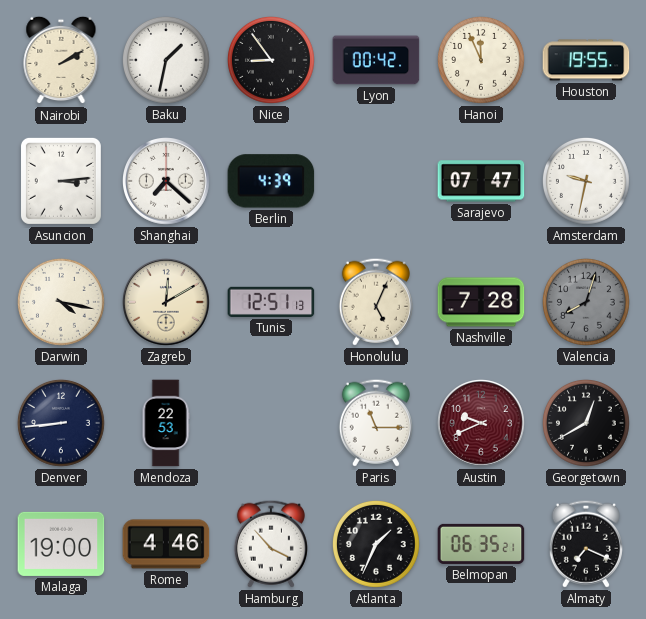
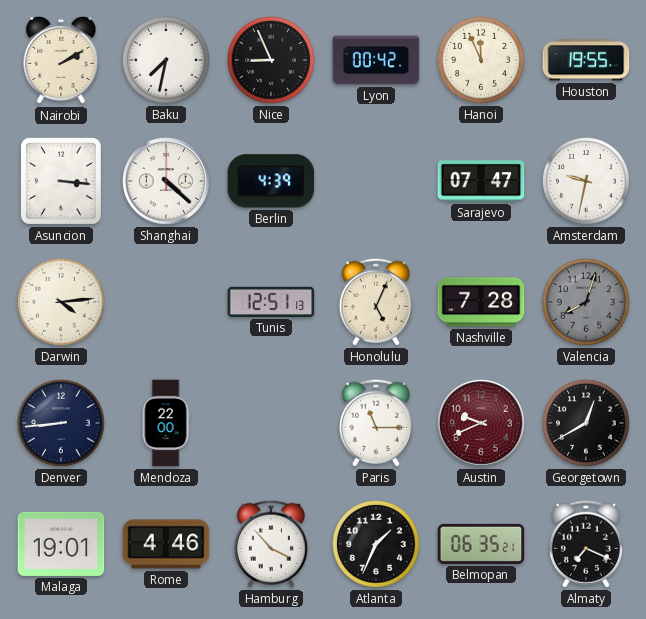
Baku: 1:32 -> 7:32 (166, 60)
Nice: 8:54 -> 8:56 (271, 60)
Asuncion: 3:14 -> 3:16 (61, 181)
Shanghai: 7:22 -> 4:22 (167, 182)
Darwin: 4:17 -> 4:14 (61, 302)
Zagreb: 12:10 -> none (167, 303)
Mendoza: 22:53 -> 22:00 (166, 423)
Malaga: 19:00 -> 19:01 (61, 544)
